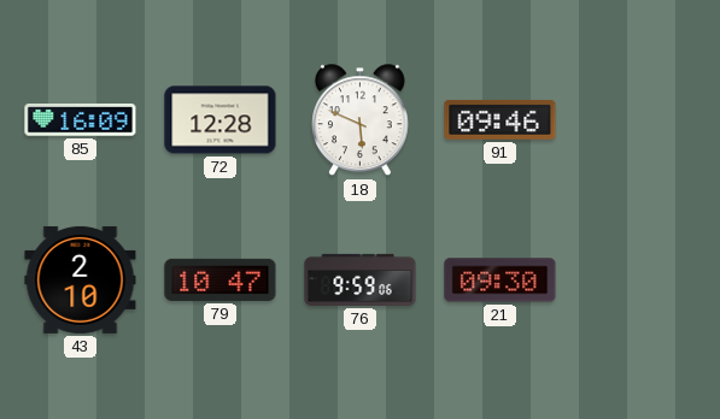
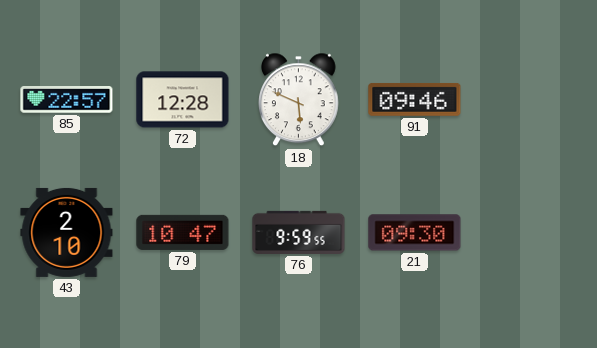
85: 16:09 -> 22:57 (67, 100)
76: 9:59:06 -> 9:59:55 (299, 232)
